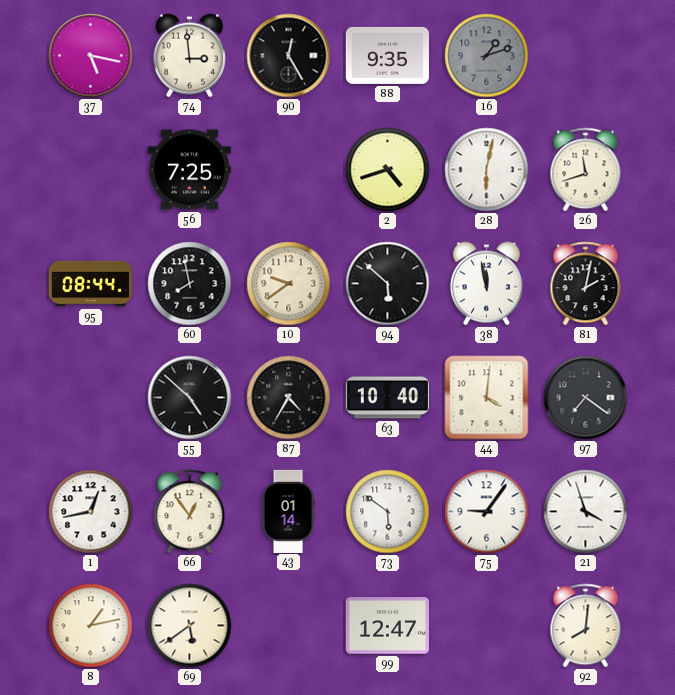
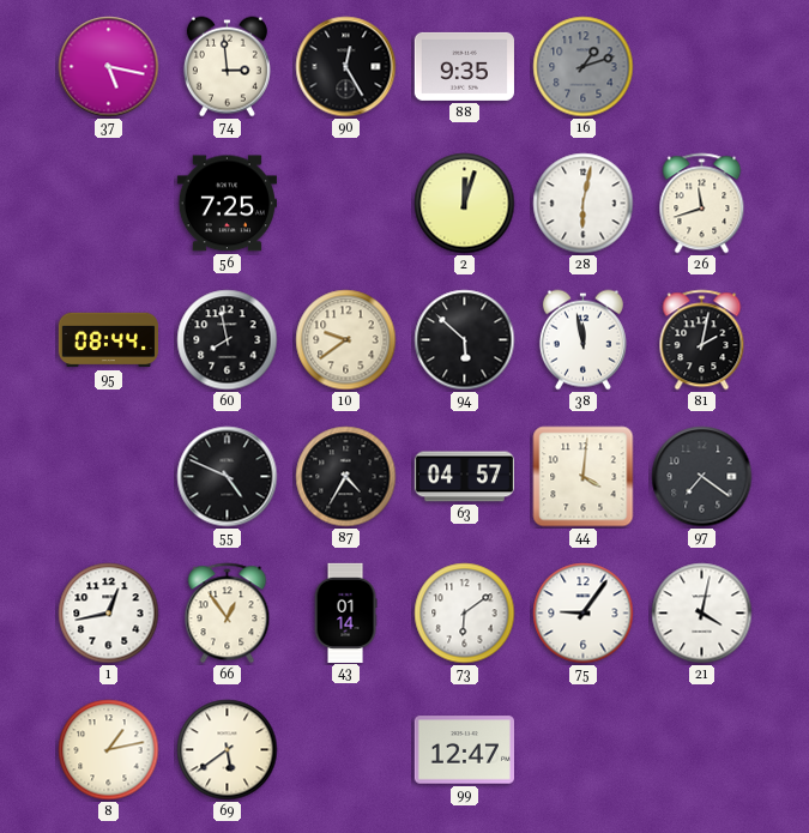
2: 4:42 -> 12:03 (465, 204)
55: 4:52 -> 4:49 (228, 477)
63: 10:40 -> 04:57 (464, 477)
73: 5:51 -> 6:09 (465, 614)
21: 3:57 -> 4:02 (702, 614)
92: 8:01 -> none (586, 626)
